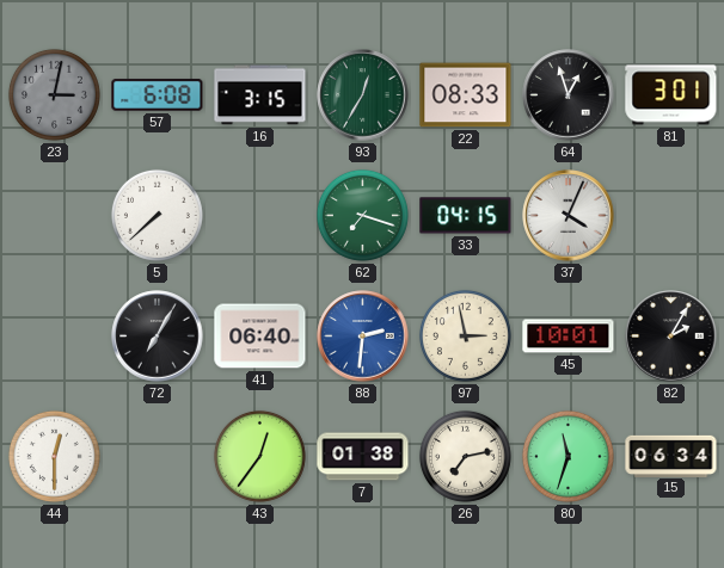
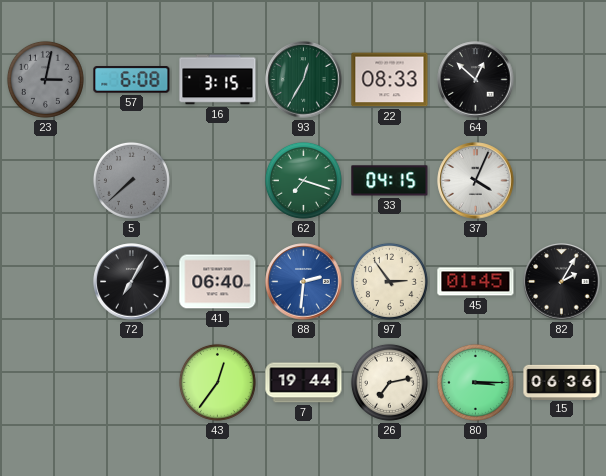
64: 12:57 -> 12:52 (476, 80)
81: 3:01 -> none (671, 95)
5 dial: white -> grey (131, 180)
97: 2:58 -> 2:54 (389, 281)
45: 10:01 -> 01:45 (476, 282)
44: 12:30 -> none (54, 456)
7: 01:38 -> 19:44 (304, 383)
80: 11:33 -> 3:15 (475, 382)
15: 06:34 -> 06:36 (562, 382)
